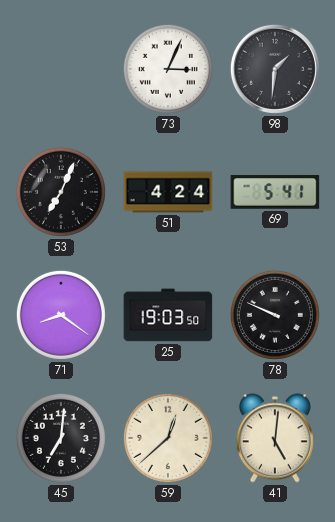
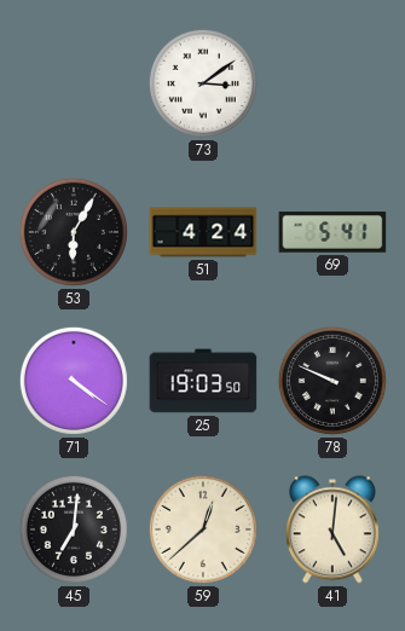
73: 3:04 -> 3:09 (203, 83)
98: 1:31 -> none (275, 69)
53: 7:04 -> 6:05 (74, 232)
71: 8:21 -> 4:21 (74, 381)
